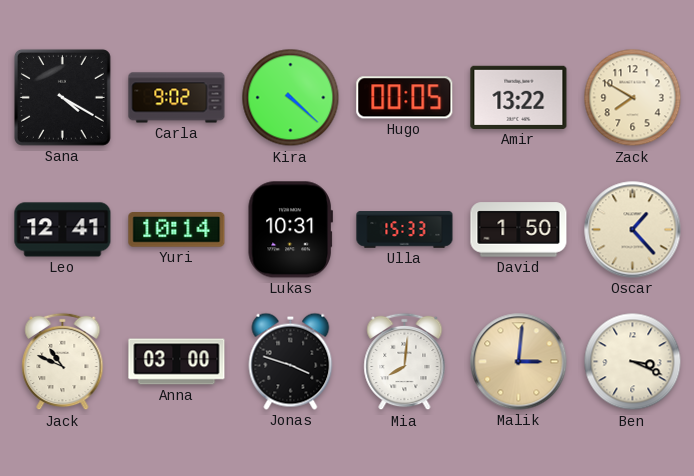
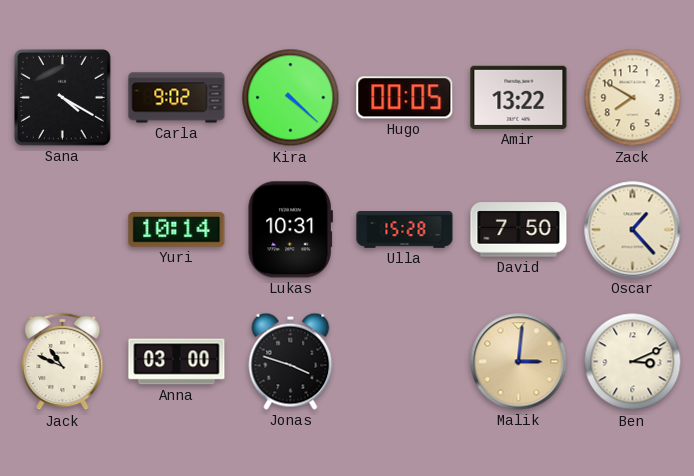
Leo: 12:41 -> none (63, 230)
Ulla: 15:33 -> 15:28 (405, 230)
David: 1:50 -> 7:50 (519, 230)
Mia: 8:01 -> none (405, 362)
Ben: 3:19 -> 3:11 (633, 362)
